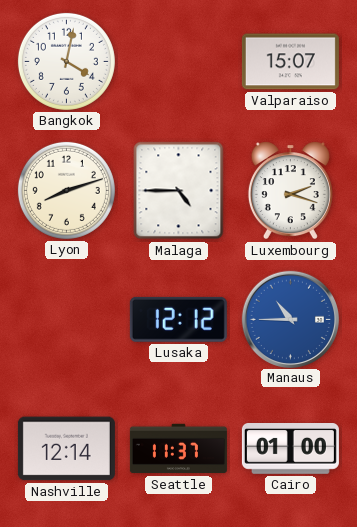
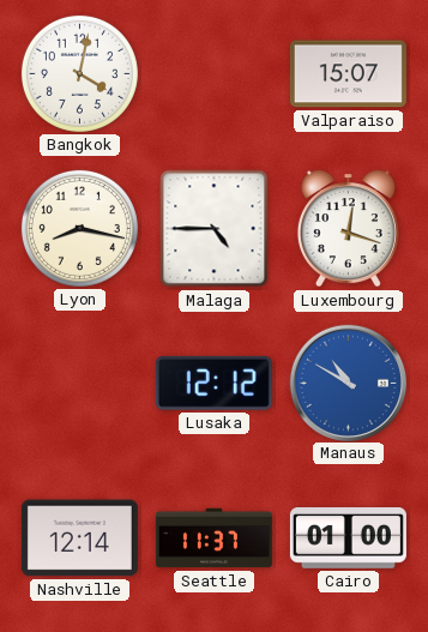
Lyon: 8:12 -> 8:17 (79, 228)
Luxembourg: 2:18 -> 12:18 (348, 229)
Manaus: 10:45 -> 10:50 (348, 383)
